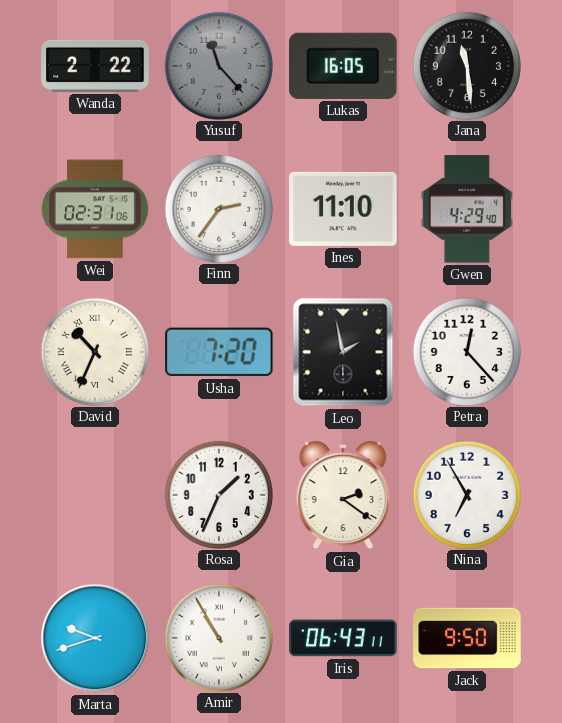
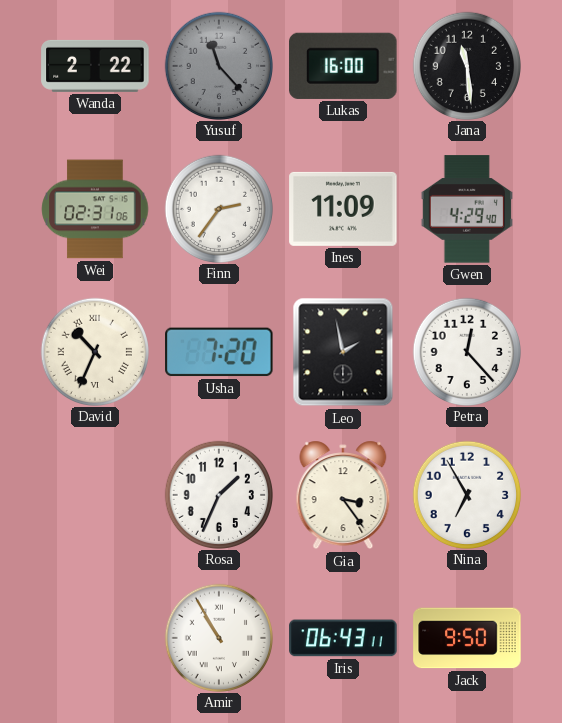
Lukas: 16:05 -> 16:00 (343, 66)
Ines: 11:10 -> 11:09 (343, 209)
Gia: 2:21 -> 3:24 (343, 495)
Marta: 9:42 -> none (95, 638)
